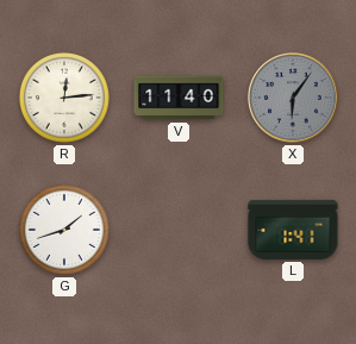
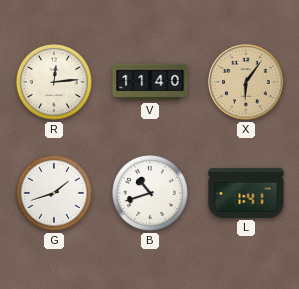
X dial: grey -> champagne (246, 82)
B: none -> 10:42 (151, 194)
